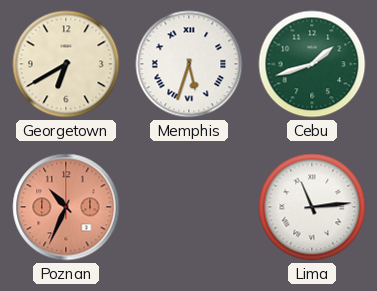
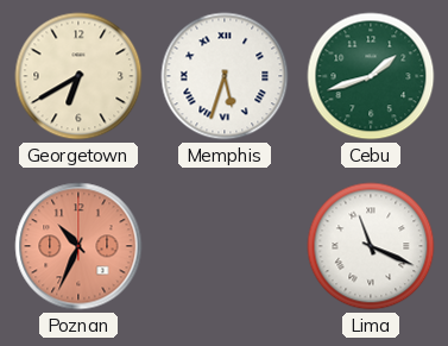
Lima: 11:14 -> 11:19 (371, 246)
